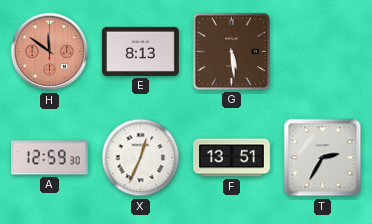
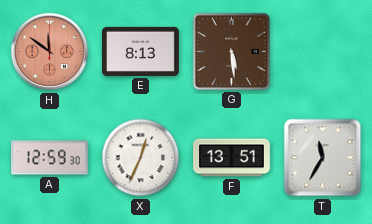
T: 2:35 -> 11:35 (323, 158)
